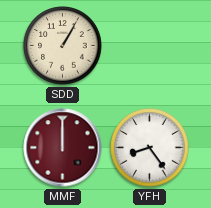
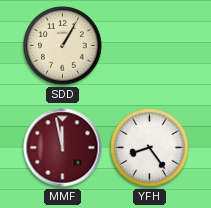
MMF: 12:00 -> 11:58 (63, 148)
